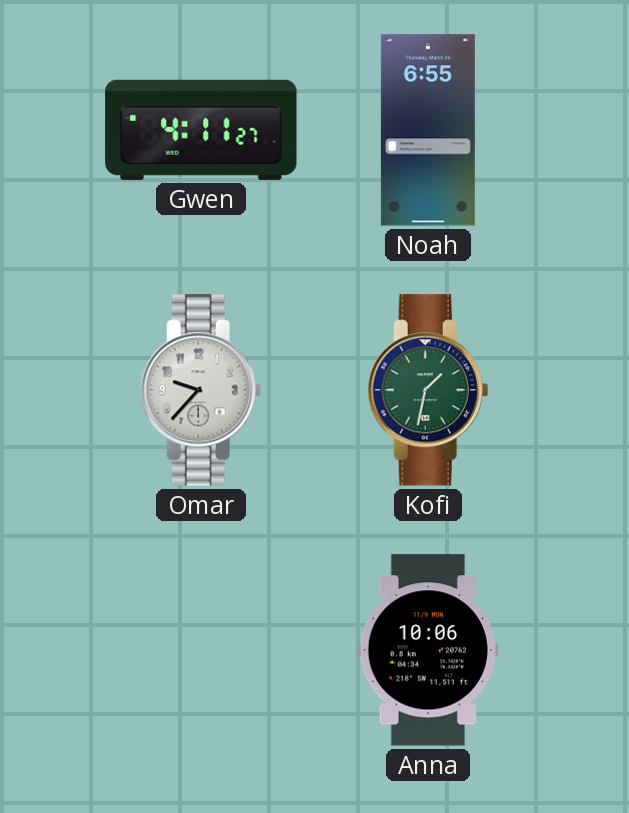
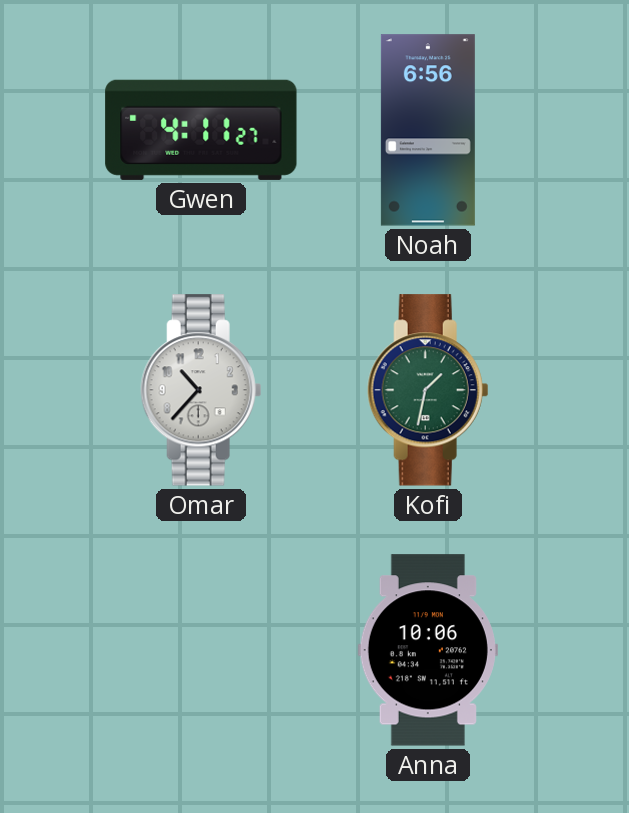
Noah: 6:55 -> 6:56 (428, 130)
Omar: 9:37 -> 10:37 (201, 390)
